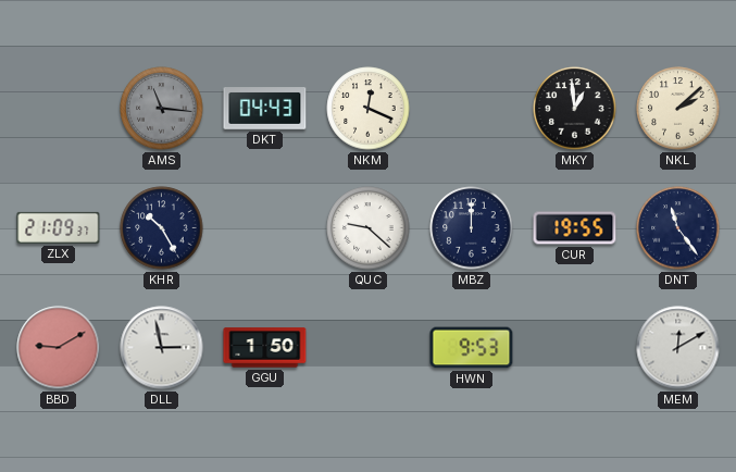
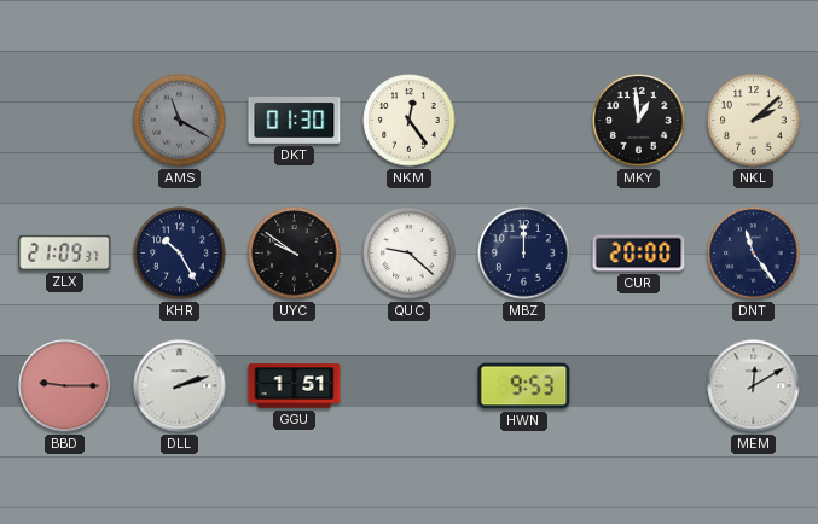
AMS: 11:16 -> 11:20 (180, 121)
DKT: 04:43 -> 01:30 (295, 121)
NKM: 12:19 -> 12:24 (410, 121)
UYC: none -> 9:51 (295, 254)
CUR: 19:55 -> 20:00 (639, 254)
BBD: 9:10 -> 9:15 (65, 386)
DLL: 2:58 -> 2:12 (180, 386)
GGU: 1:50 -> 1:51 (295, 386)
